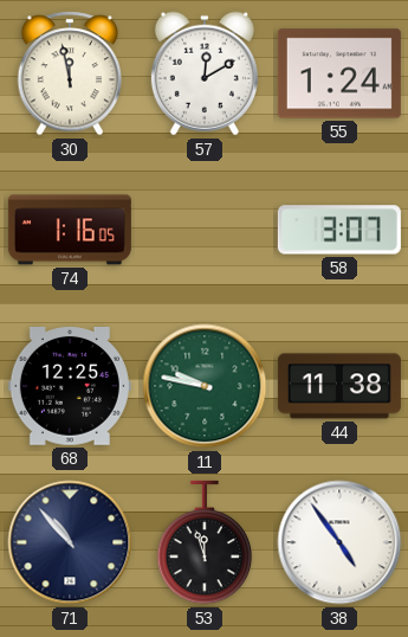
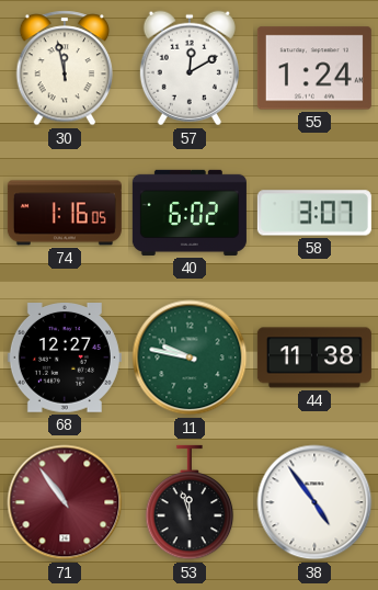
40: none -> 6:02 (190, 213)
68: 12:25 -> 12:27 (65, 359)
71: 10:53 -> 10:54 (65, 502)
71 dial: navy -> burgundy (65, 502)
